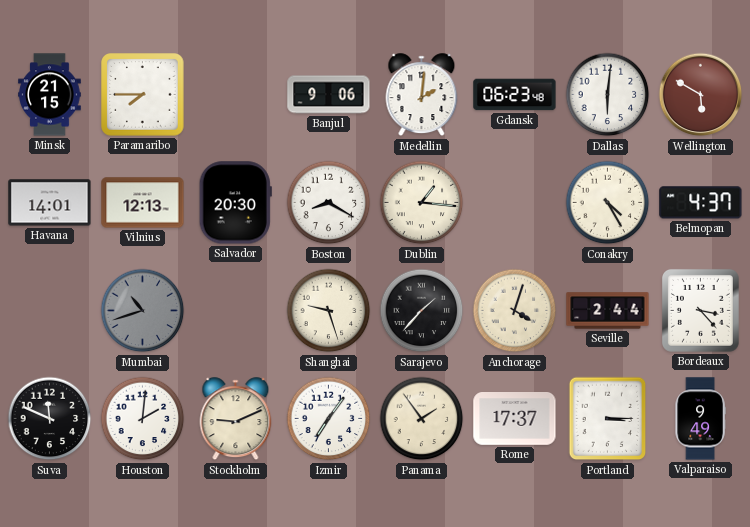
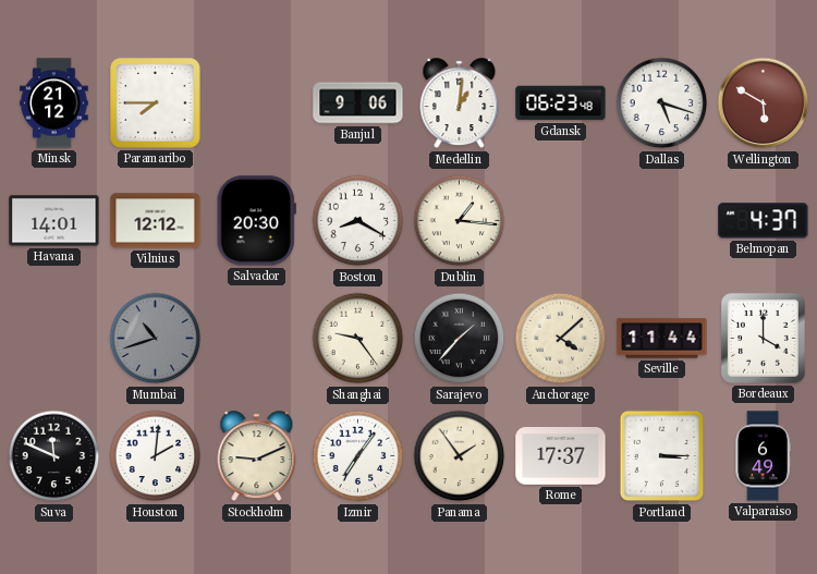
Minsk: 21:15 -> 21:12 (54, 103)
Medellin: 2:01 -> 1:01 (460, 103)
Dallas: 6:01 -> 5:18 (662, 103)
Vilnius: 12:13 -> 12:12 (156, 221)
Conakry: 4:25 -> none (608, 203)
Shanghai: 9:27 -> 9:24 (358, 339)
Anchorage: 4:03 -> 4:08 (561, 339)
Seville: 2:44 -> 11:44 (662, 339)
Bordeaux: 3:23 -> 4:00 (763, 338)
Valparaiso: 9:49 -> 6:49 (763, 456)
